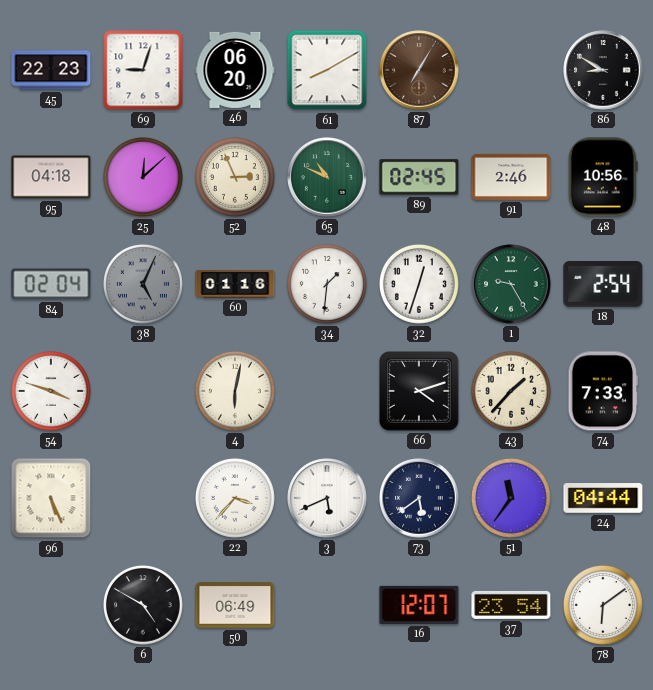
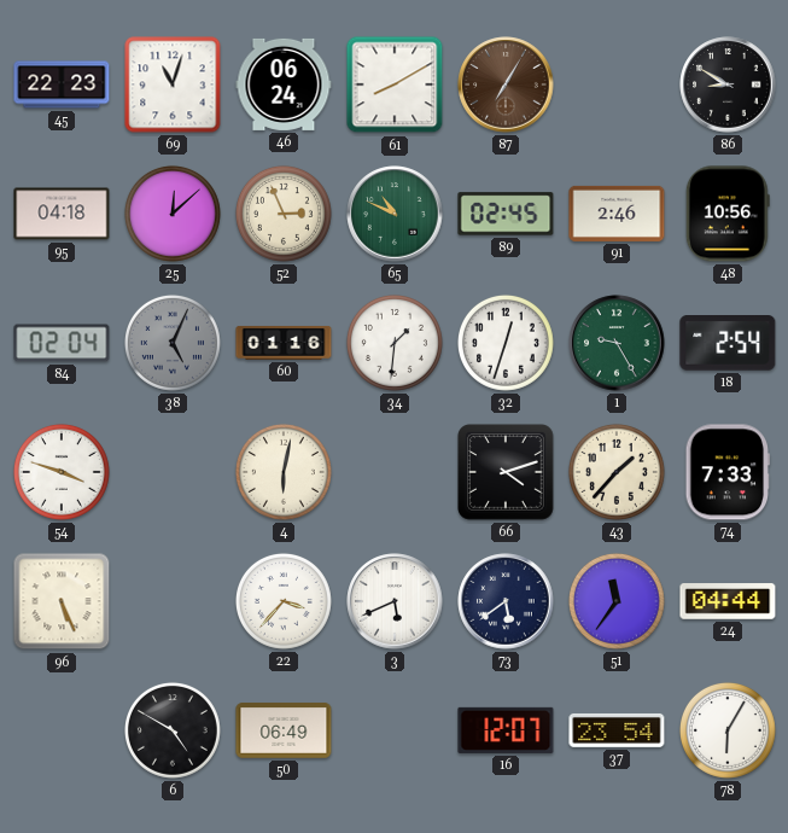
69: 9:03 -> 11:03 (173, 85)
46: 06:20 -> 06:24 (284, 85)
78: 6:09 -> 6:05 (728, 730)
